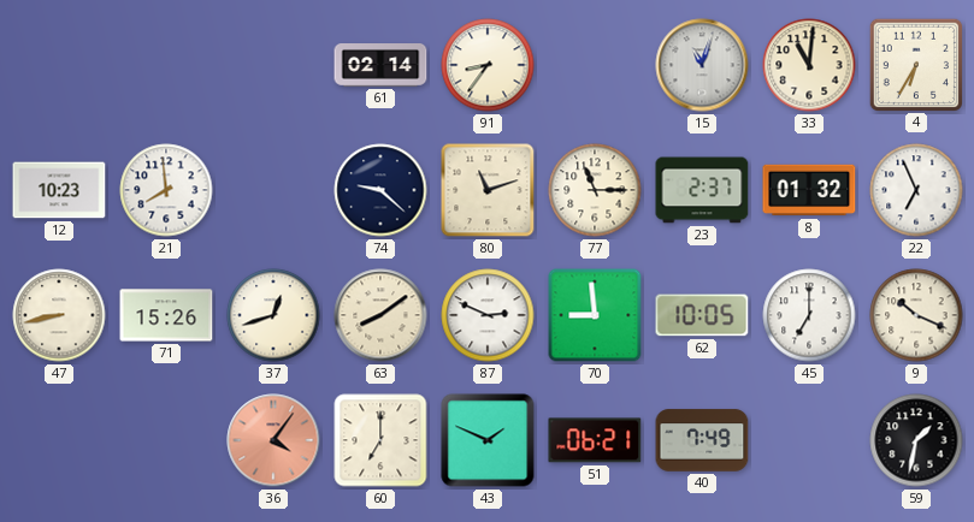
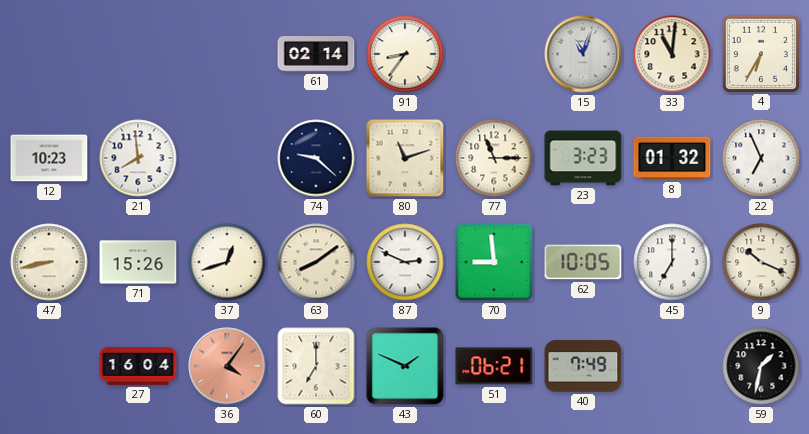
23: 2:37 -> 3:23 (583, 158)
27: none -> 16:04 (138, 366)
